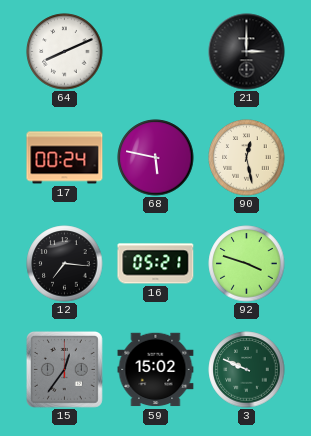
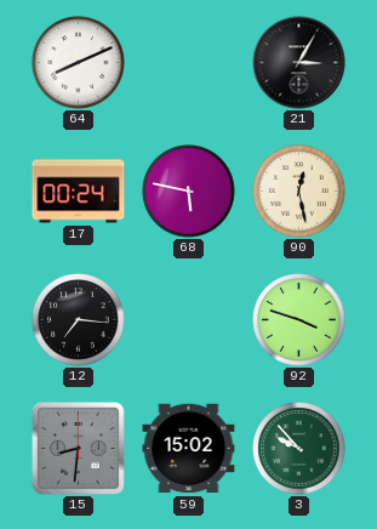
21: 3:00 -> 3:05 (299, 63)
16: 05:21 -> none (156, 264)
15: 12:36 -> 8:31 (78, 448)
3: 9:49 -> 9:53 (299, 449)
